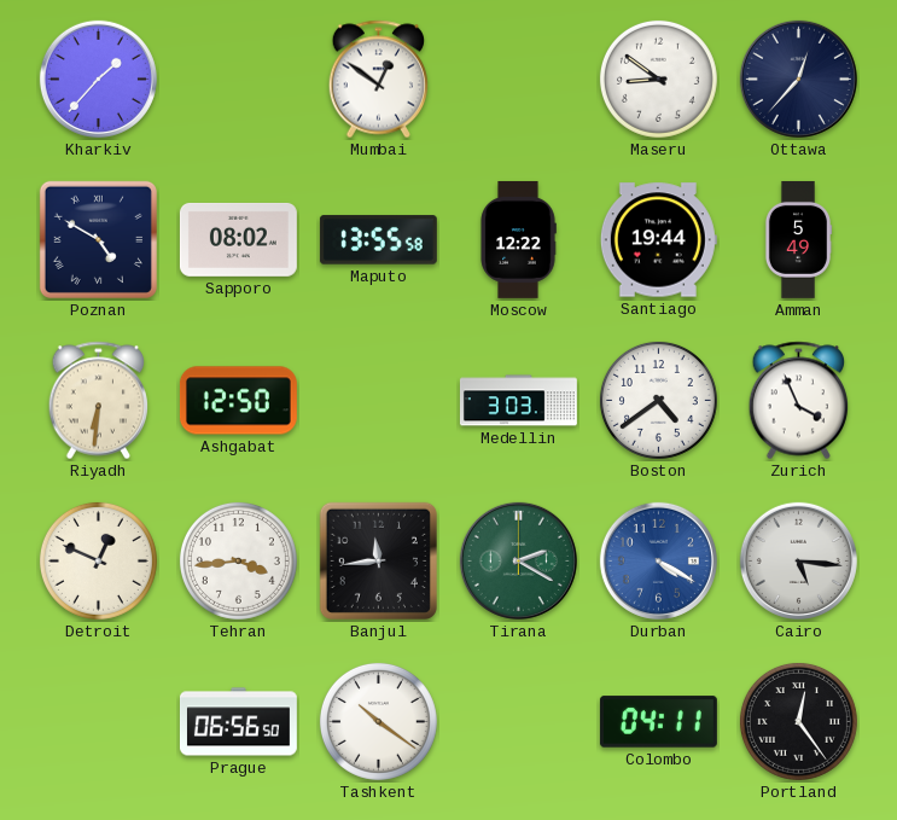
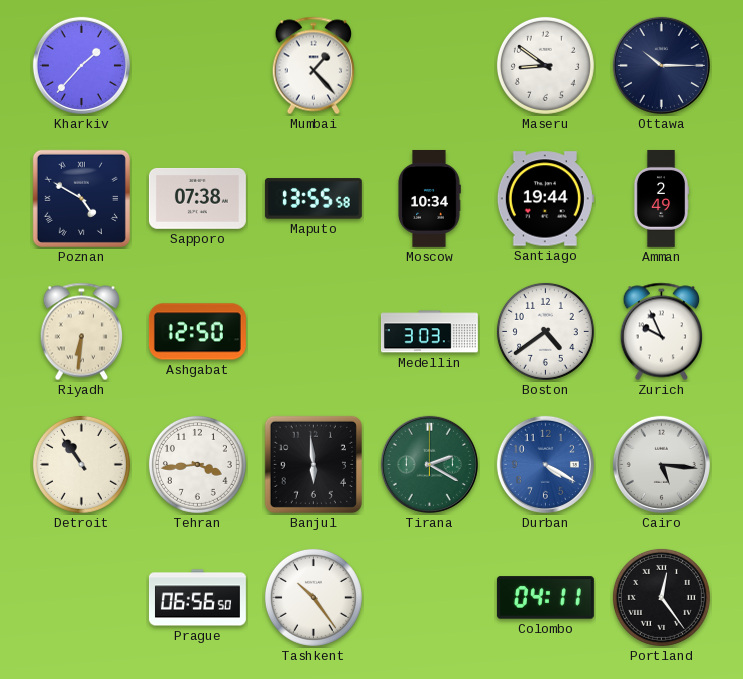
Mumbai: 12:51 -> 1:23 (314, 66)
Ottawa: 12:37 -> 10:15 (661, 65)
Sapporo: 08:02 -> 07:38 (197, 198)
Moscow: 12:22 -> 10:34 (429, 198)
Amman: 5:49 -> 2:49 (661, 198)
Zurich: 3:56 -> 9:56 (662, 332)
Detroit: 12:49 -> 10:54 (81, 464)
Banjul: 11:44 -> 5:59 (313, 464)
Tashkent: 10:21 -> 10:24 (313, 597)
